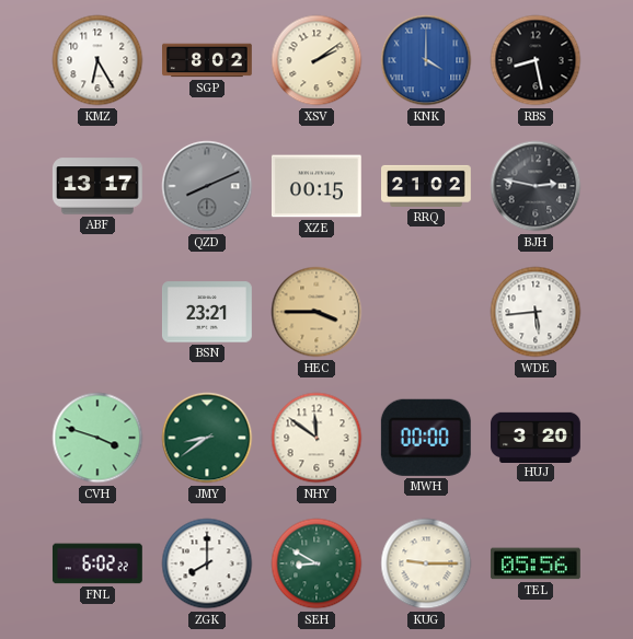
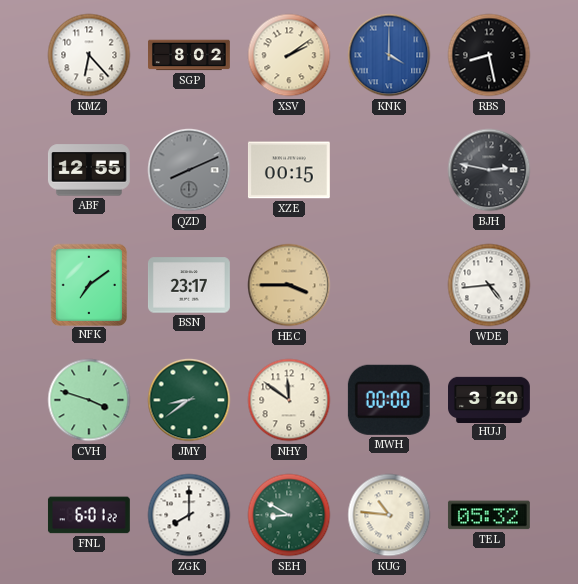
KMZ: 6:25 -> 6:23 (89, 55)
ABF: 13:17 -> 12:55 (89, 170)
RRQ: 21:02 -> none (427, 186)
NFK: none -> 7:09 (88, 284)
BSN: 23:21 -> 23:17 (189, 285)
WDE: 5:44 -> 4:44 (489, 285)
FNL: 6:02 -> 6:01 (89, 515)
KUG: 9:15 -> 10:46 (389, 515)
TEL: 05:56 -> 05:32 (489, 515)
